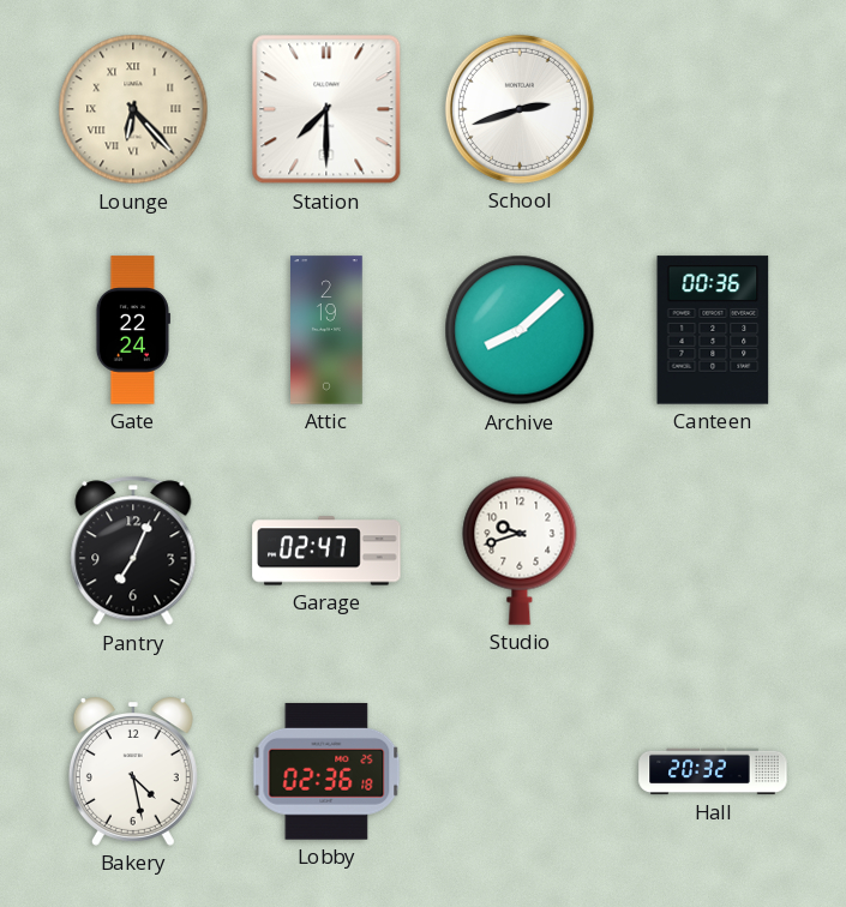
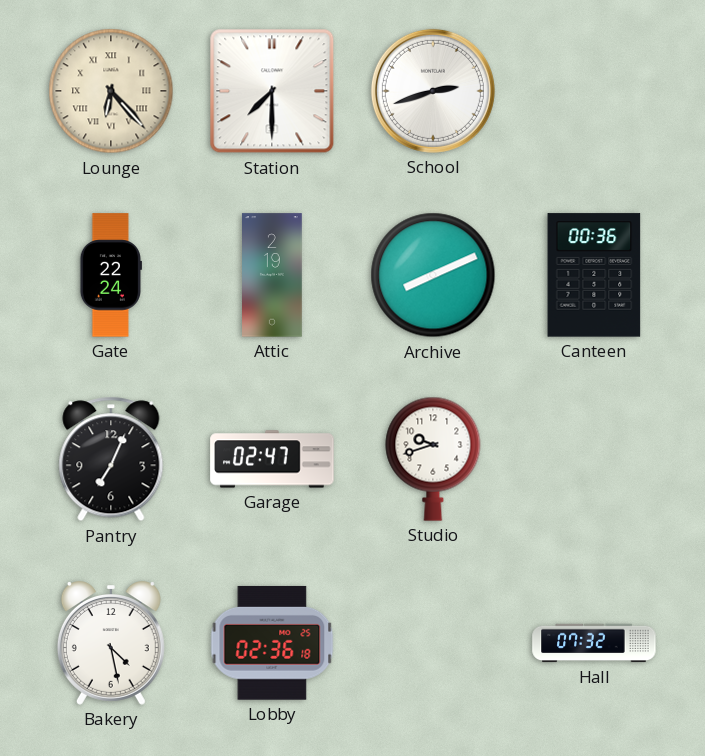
Archive: 8:08 -> 8:11 (433, 275)
Hall: 20:32 -> 07:32 (594, 643)
